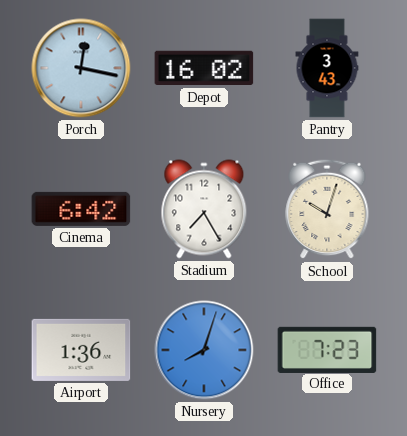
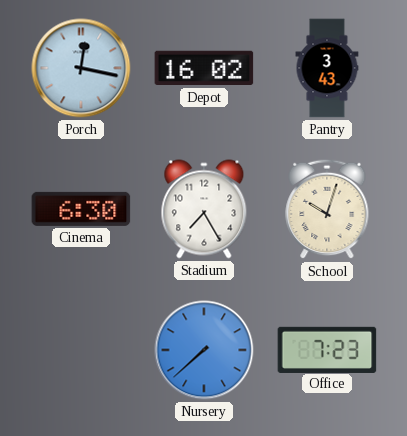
Cinema: 6:42 -> 6:30 (81, 209)
Airport: 1:36 -> none (81, 350)
Nursery: 8:03 -> 7:38 (204, 350)
